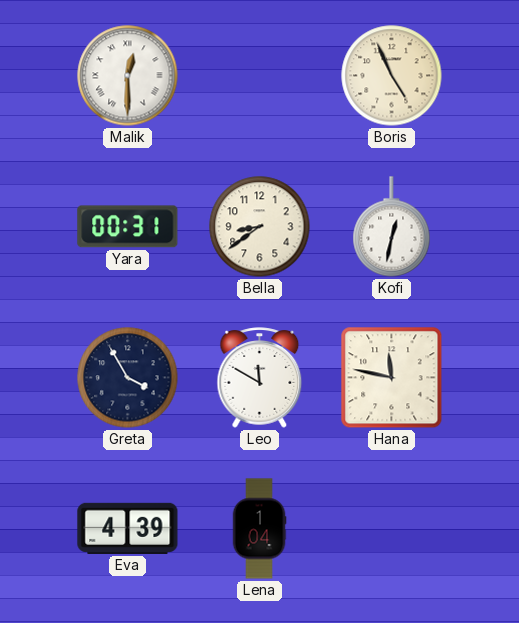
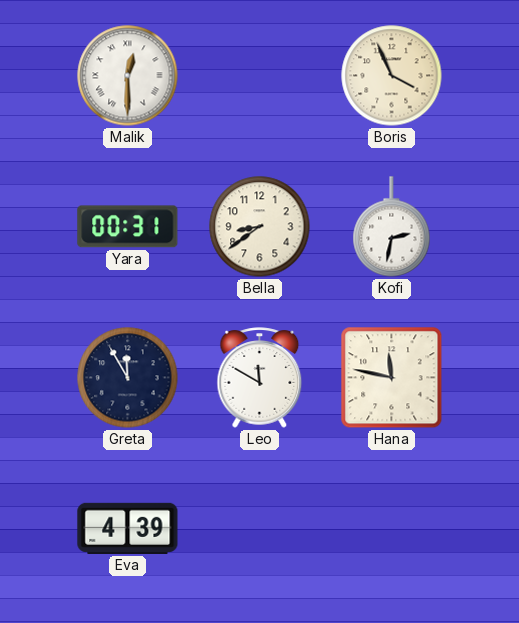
Boris: 4:56 -> 3:56 (392, 76)
Kofi: 12:32 -> 2:32 (392, 227)
Greta: 3:55 -> 11:55 (128, 378)
Lena: 1:04 -> none (259, 529)
